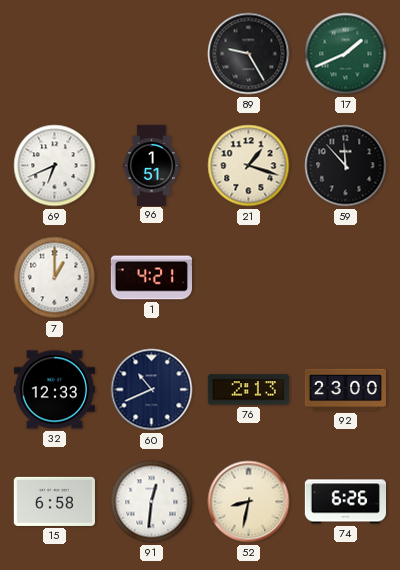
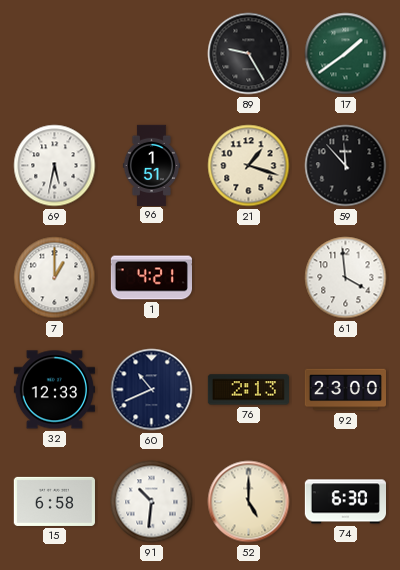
17: 1:41 -> 1:39 (346, 54)
69: 6:41 -> 5:32 (55, 166)
61: none -> 3:59 (346, 278)
91: 12:31 -> 10:31 (152, 502)
52: 8:32 -> 5:00 (249, 502)
74: 6:26 -> 6:30 (345, 502)
